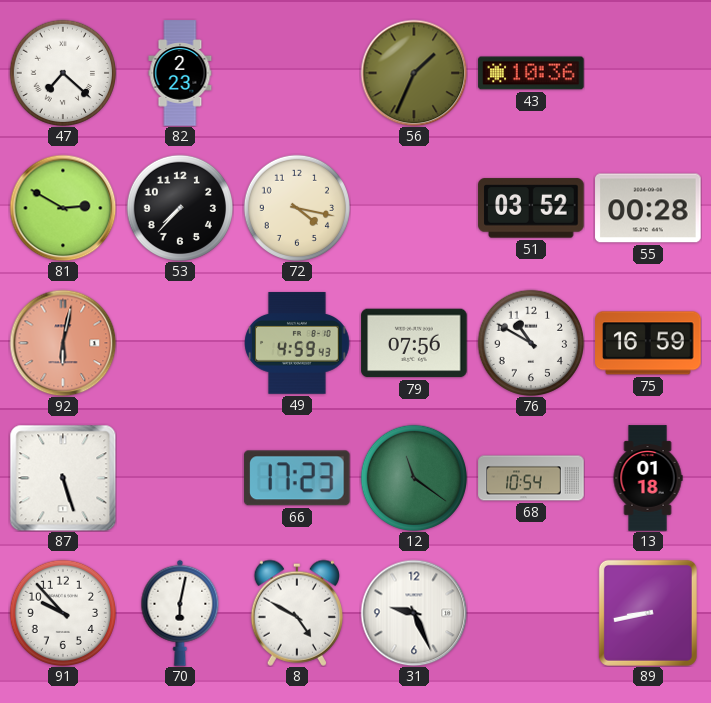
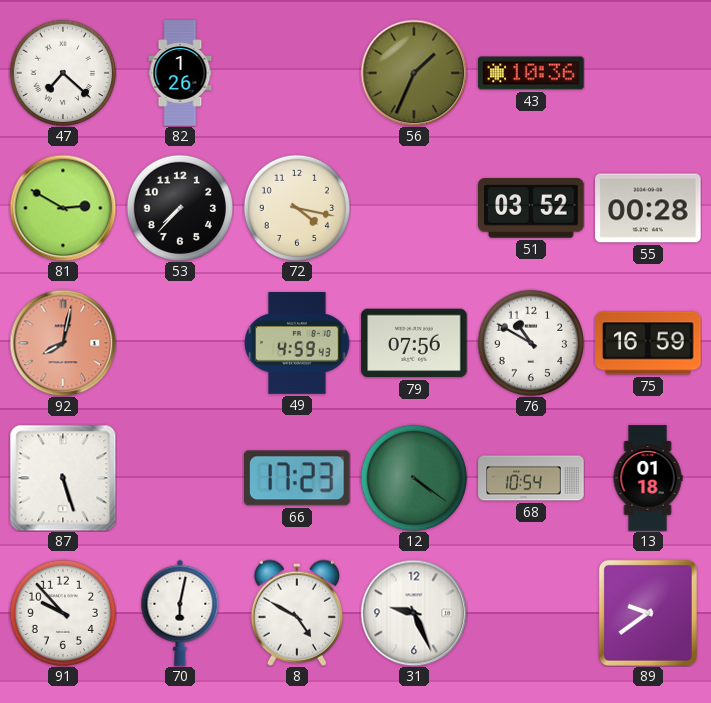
82: 2:23 -> 1:26 (180, 73)
92: 6:02 -> 8:02 (63, 343)
12: 11:21 -> 4:21 (413, 477)
89: 8:43 -> 9:39 (648, 613)
